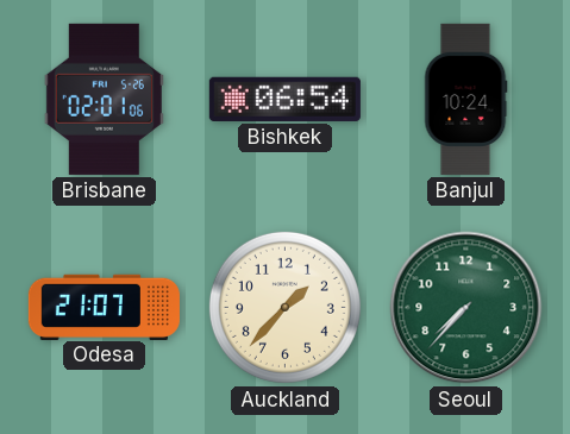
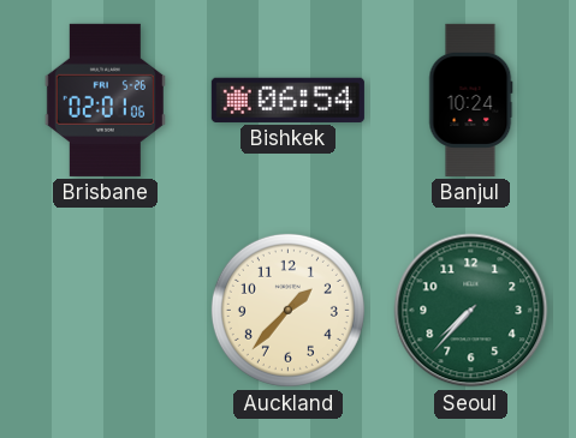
Odesa: 21:07 -> none (104, 307)
